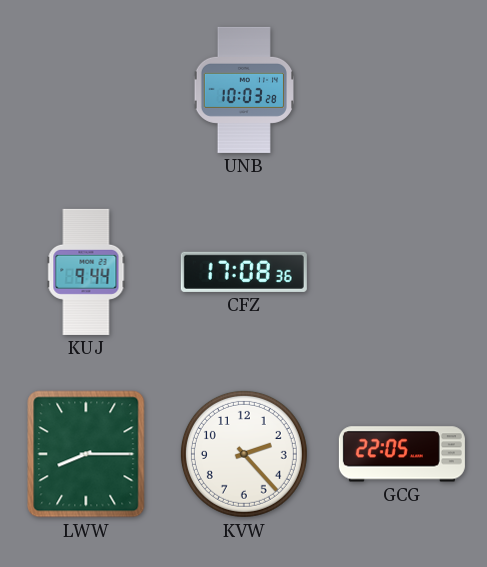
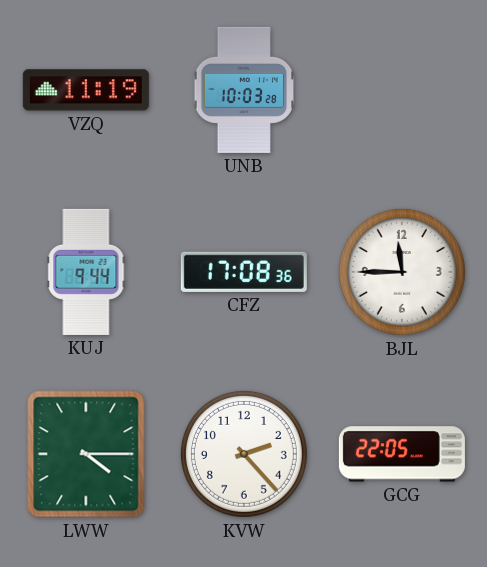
VZQ: none -> 11:19 (86, 90)
BJL: none -> 11:45 (402, 272)
LWW: 8:15 -> 4:15 (86, 454)
